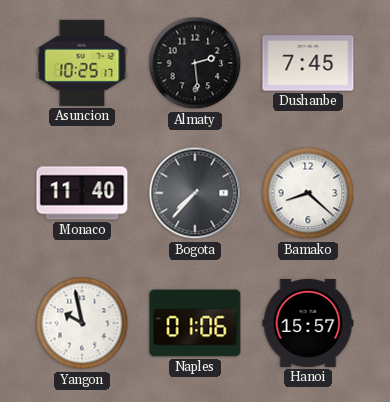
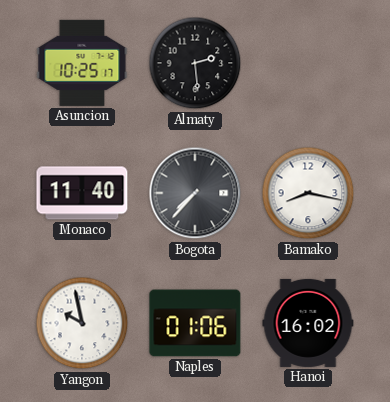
Dushanbe: 7:45 -> none (308, 63)
Bamako: 8:22 -> 8:17 (308, 193)
Hanoi: 15:57 -> 16:02 (308, 323)
